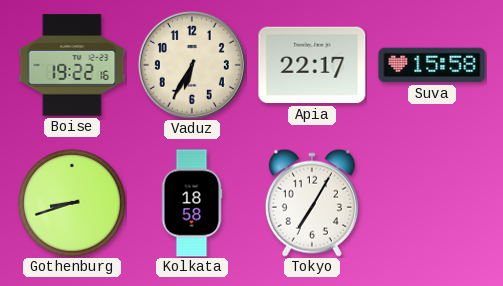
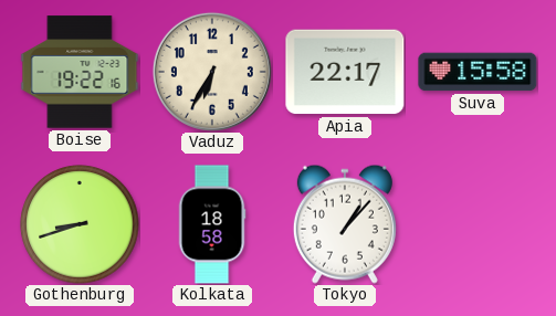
Tokyo: 7:05 -> 1:07 (345, 224)
